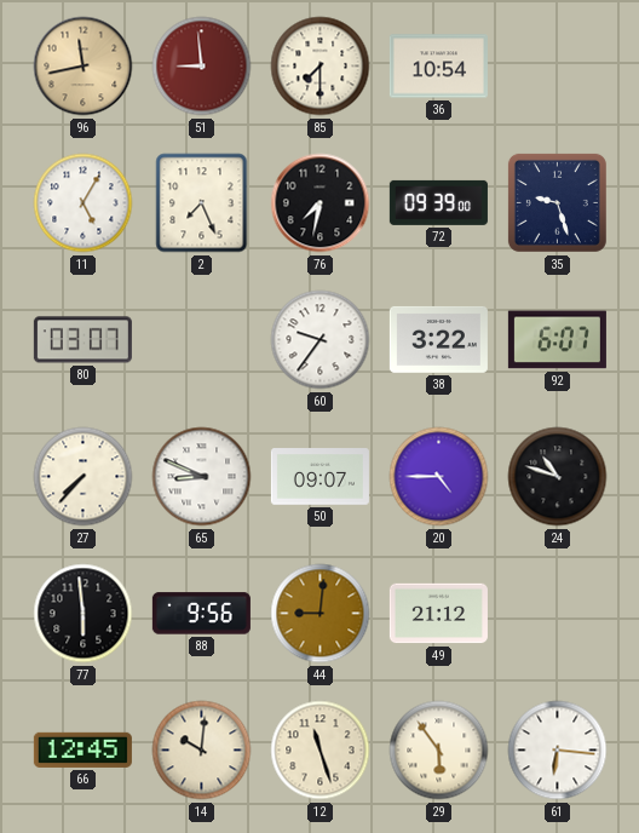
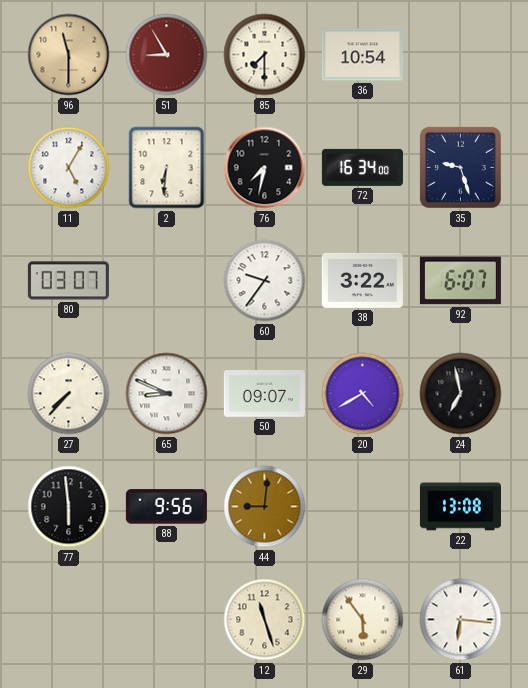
96: 11:43 -> 11:30 (69, 55)
51: 8:59 -> 8:55 (167, 55)
2: 7:26 -> 6:31 (167, 168)
72: 09:39 -> 16:34 (362, 167)
20: 4:45 -> 4:40 (363, 394)
24: 10:48 -> 6:58 (461, 394)
49: 21:12 -> none (438, 614)
22: none -> 13:08 (460, 507)
66: 12:45 -> none (82, 749)
14: 10:01 -> none (202, 751)
